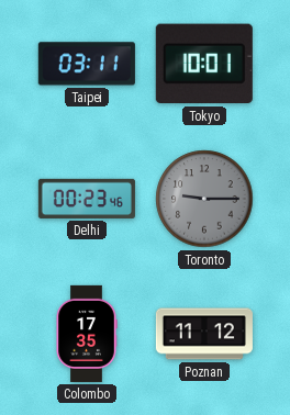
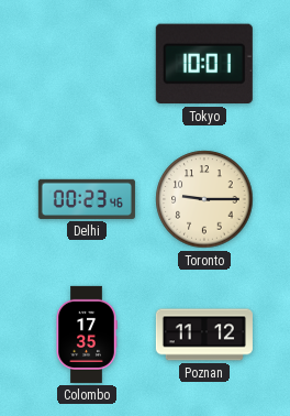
Taipei: 03:11 -> none (87, 64)
Toronto dial: grey -> cream (204, 199)
